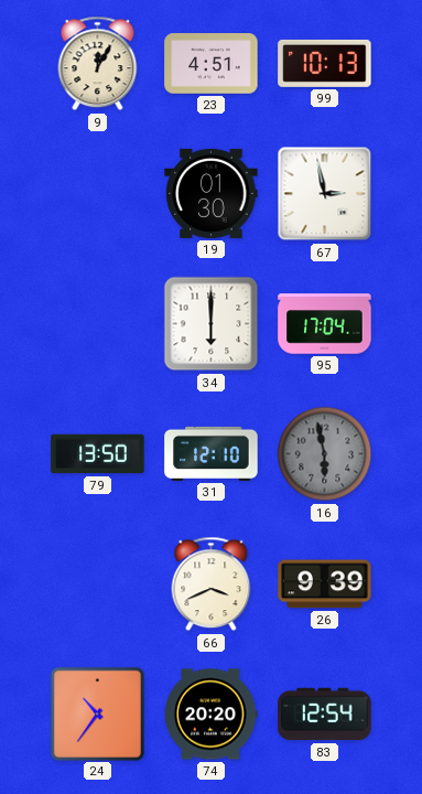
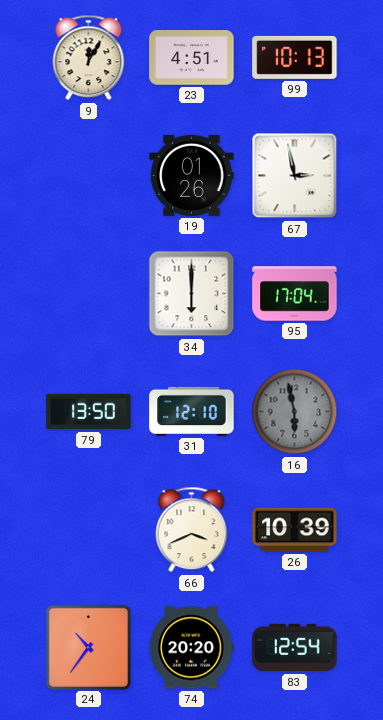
19: 01:30 -> 01:26 (192, 175)
26: 9:39 -> 10:39 (295, 530)
